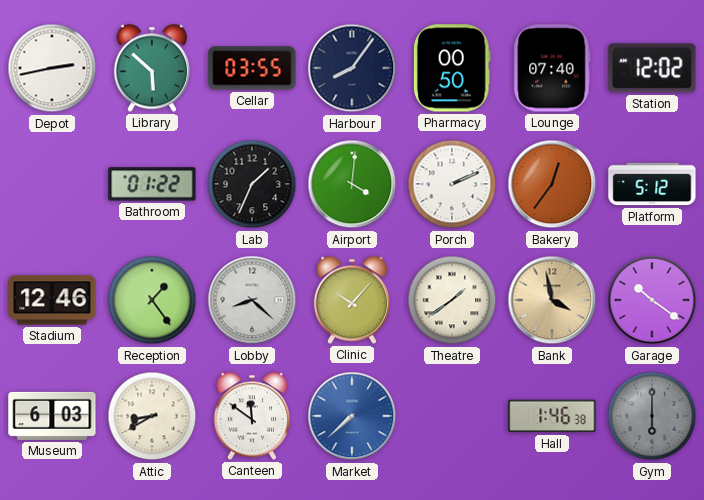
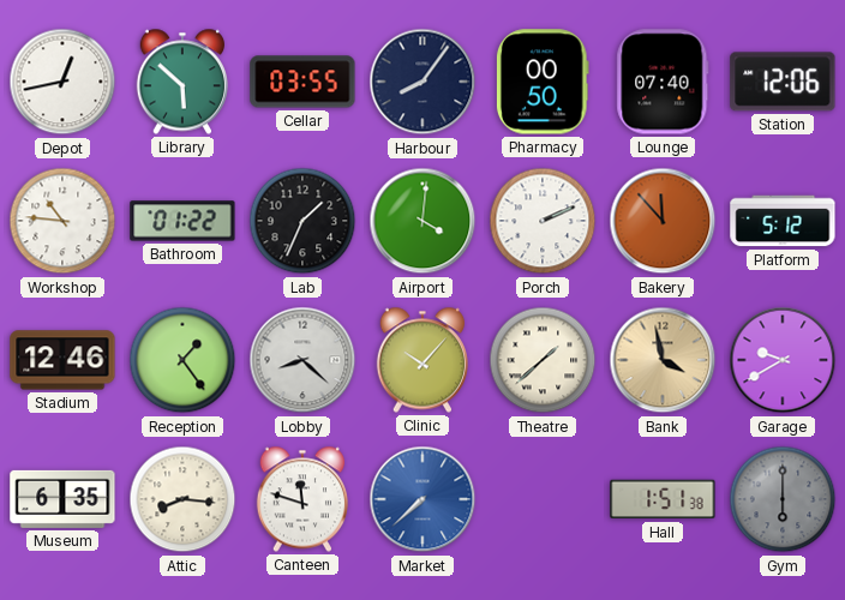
Depot: 2:43 -> 12:43 (62, 82)
Station: 12:02 -> 12:06 (783, 82)
Workshop: none -> 10:46 (62, 221)
Bakery: 12:36 -> 11:53 (663, 221)
Theatre: 1:39 -> 1:38 (543, 360)
Garage: 10:21 -> 9:40 (783, 360)
Museum: 6:03 -> 6:35 (62, 499)
Attic: 8:40 -> 8:16 (182, 499)
Canteen: 11:51 -> 11:48 (301, 499)
Hall: 1:46 -> 1:51 (663, 499)
